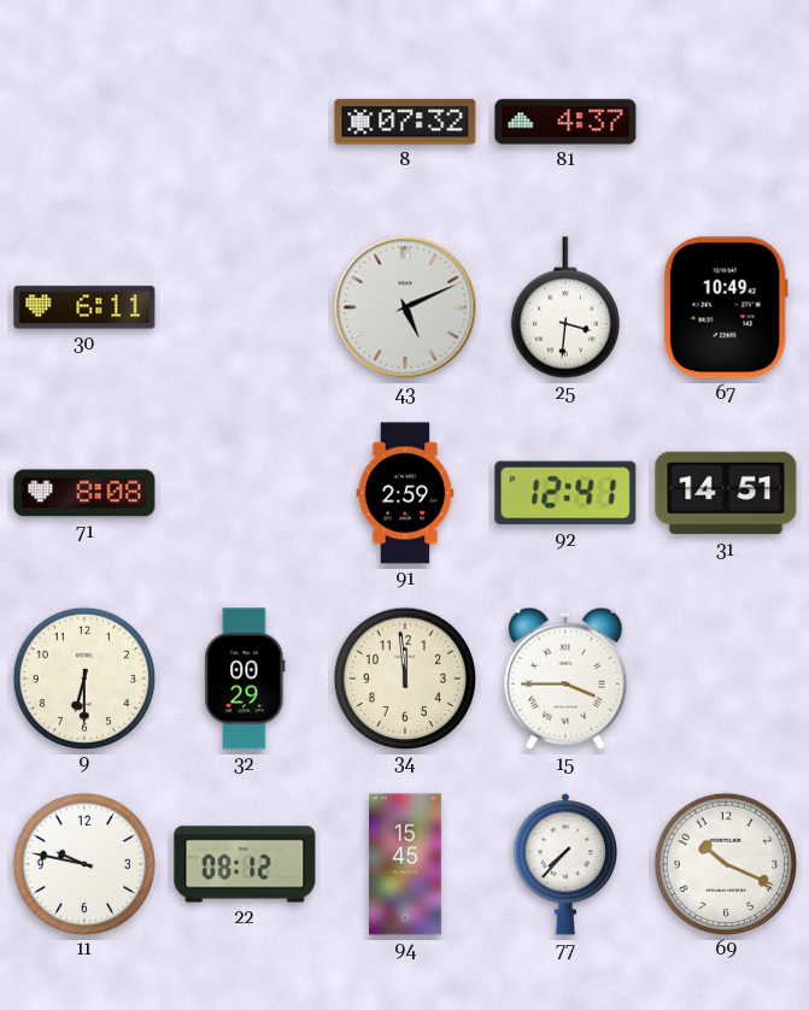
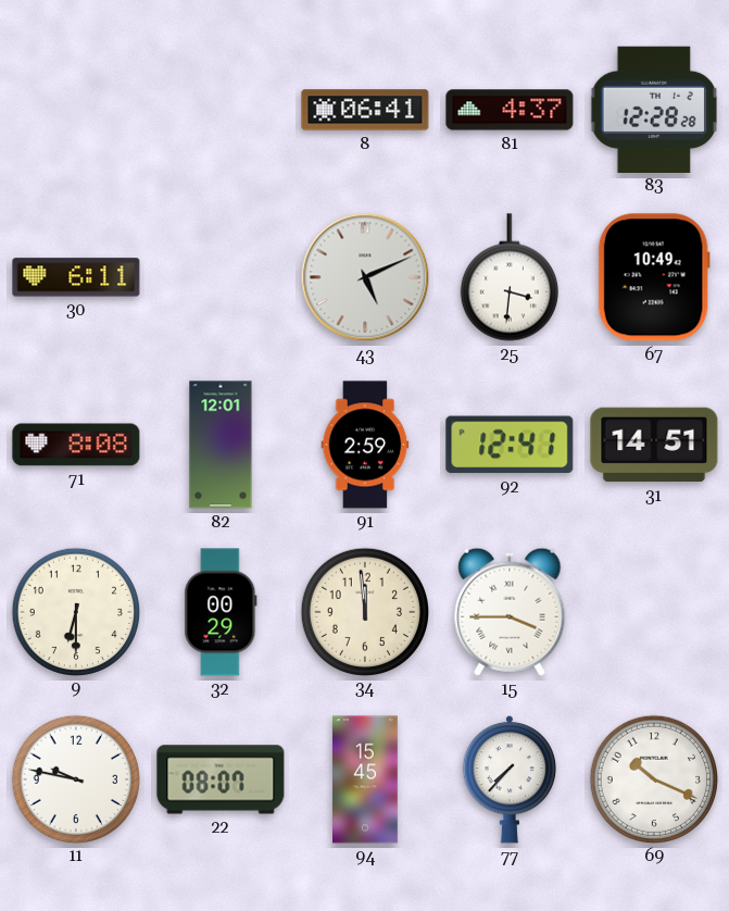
8: 07:32 -> 06:41 (365, 110)
83: none -> 12:28 (654, 109)
82: none -> 12:01 (221, 445)
22: 08:12 -> 08:07 (221, 779)
